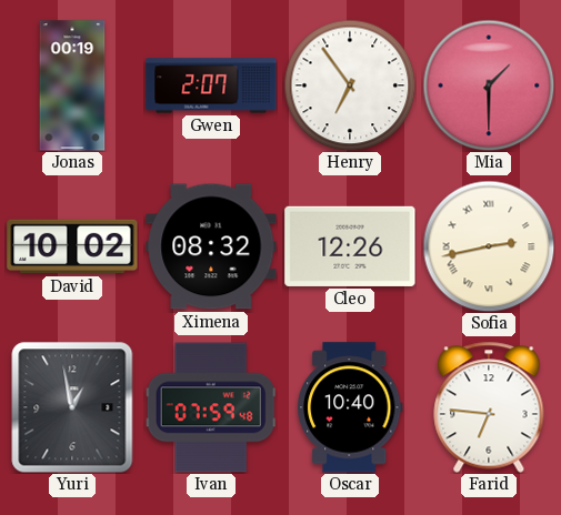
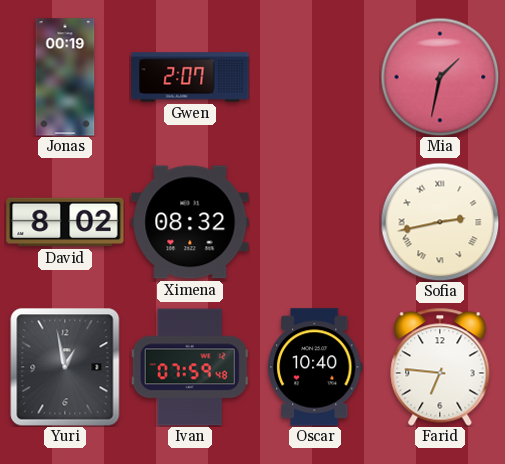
Henry: 6:54 -> none (350, 85)
Mia: 1:30 -> 1:32 (440, 77)
David: 10:02 -> 8:02 (65, 222)
Cleo: 12:26 -> none (350, 246)
